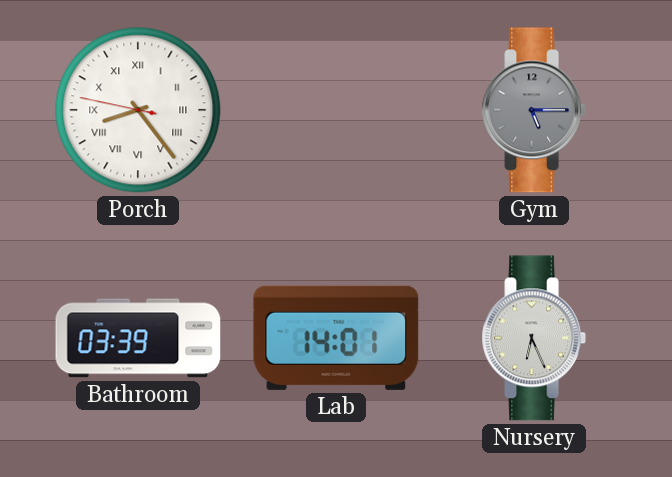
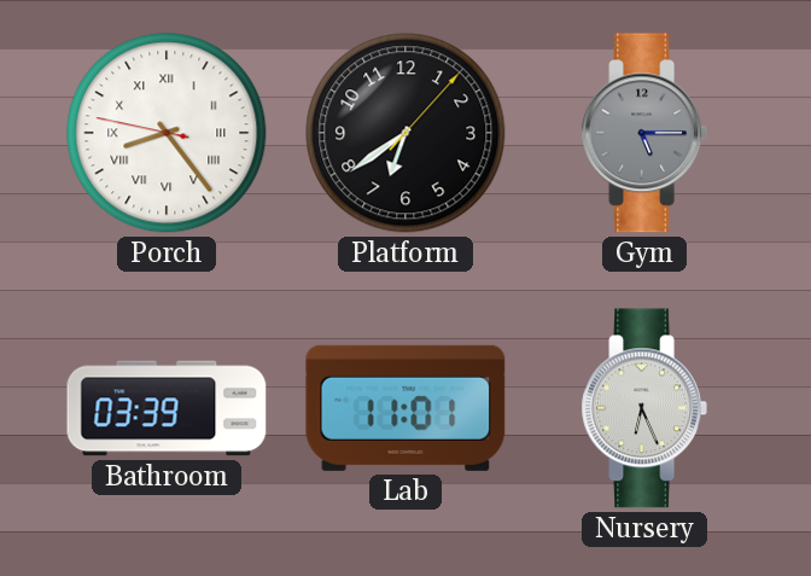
Platform: none -> 6:39 (405, 133)
Lab: 14:01 -> 11:01 (405, 408)
